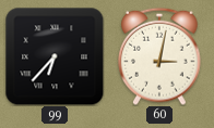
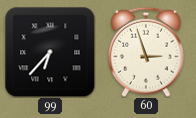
60: 3:02 -> 2:57 (146, 52)
